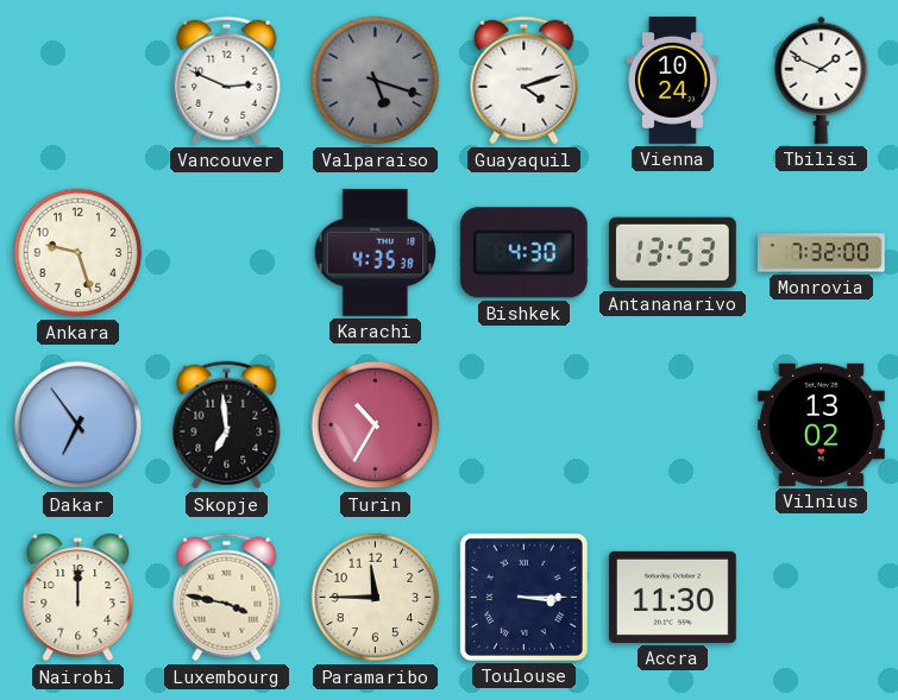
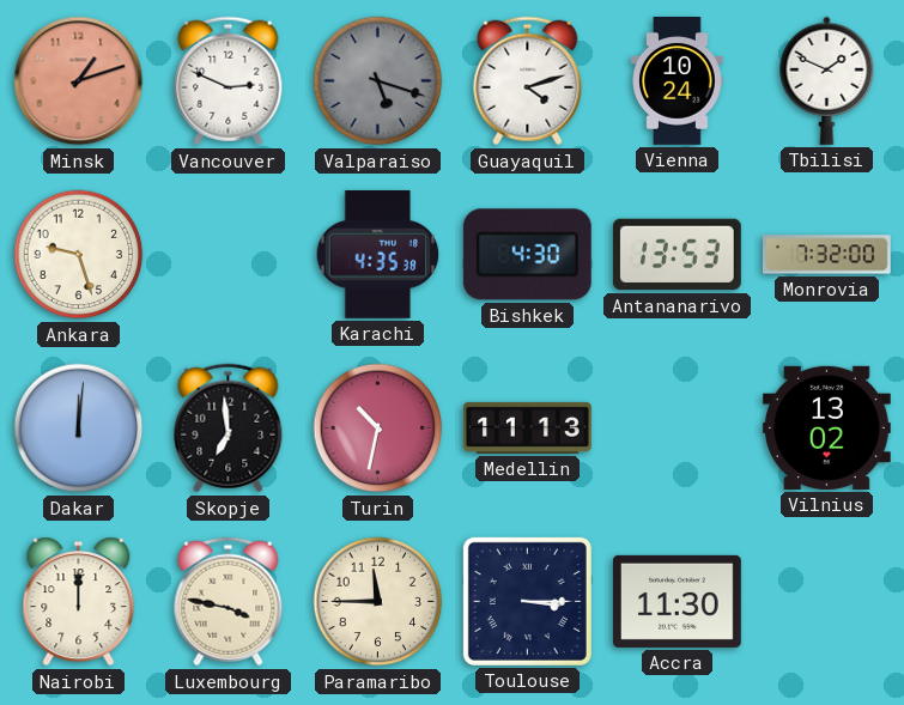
Minsk: none -> 1:12 (79, 81)
Dakar: 6:54 -> 12:01 (79, 429)
Turin: 10:35 -> 10:32 (378, 429)
Medellin: none -> 11:13 (528, 427)
